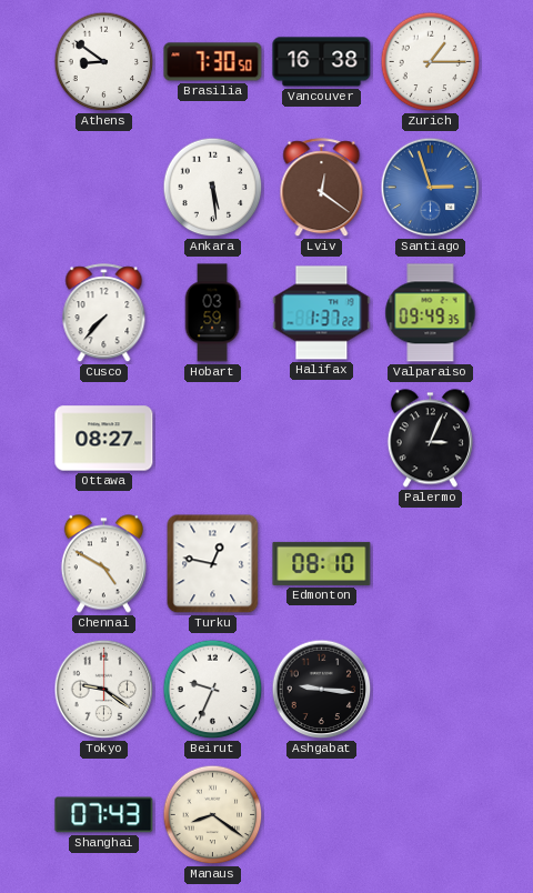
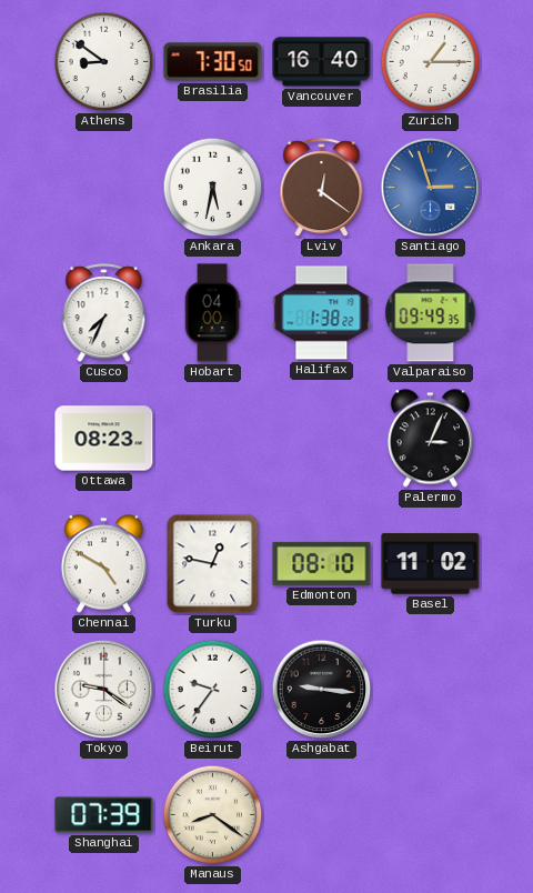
Vancouver: 16:38 -> 16:40 (322, 62)
Ankara: 5:29 -> 5:32 (213, 188)
Cusco: 7:37 -> 7:34 (104, 313)
Hobart: 03:59 -> 04:00 (212, 313)
Halifax: 1:37 -> 1:38 (322, 313)
Ottawa: 08:27 -> 08:23 (104, 439)
Basel: none -> 11:02 (431, 564)
Beirut: 9:34 -> 9:36 (213, 690)
Shanghai: 07:43 -> 07:39 (104, 815)
